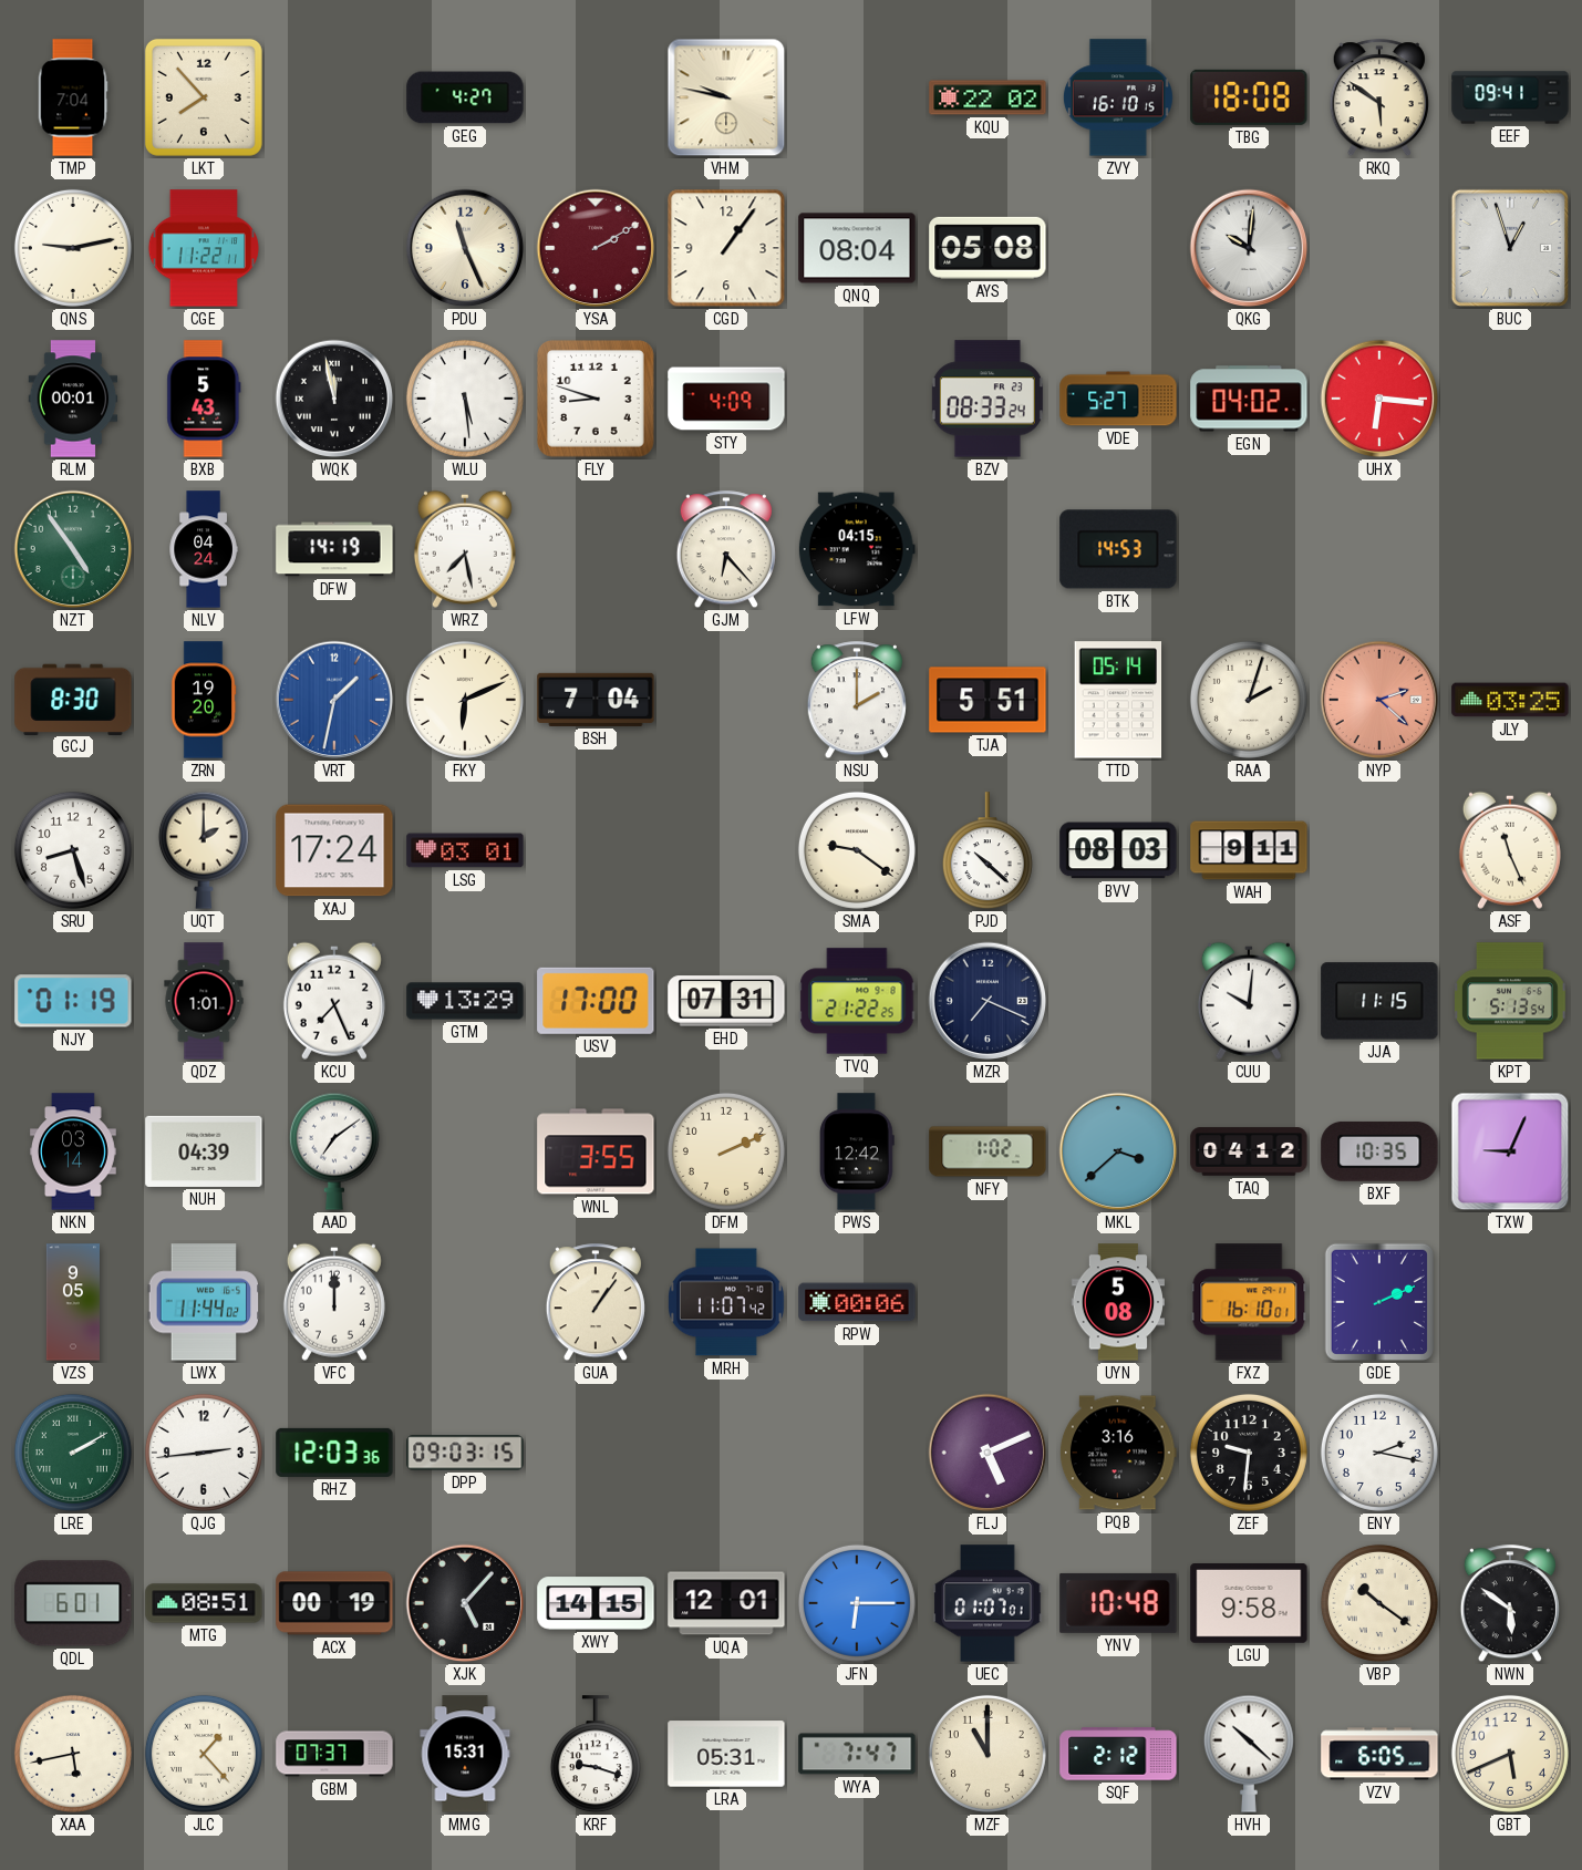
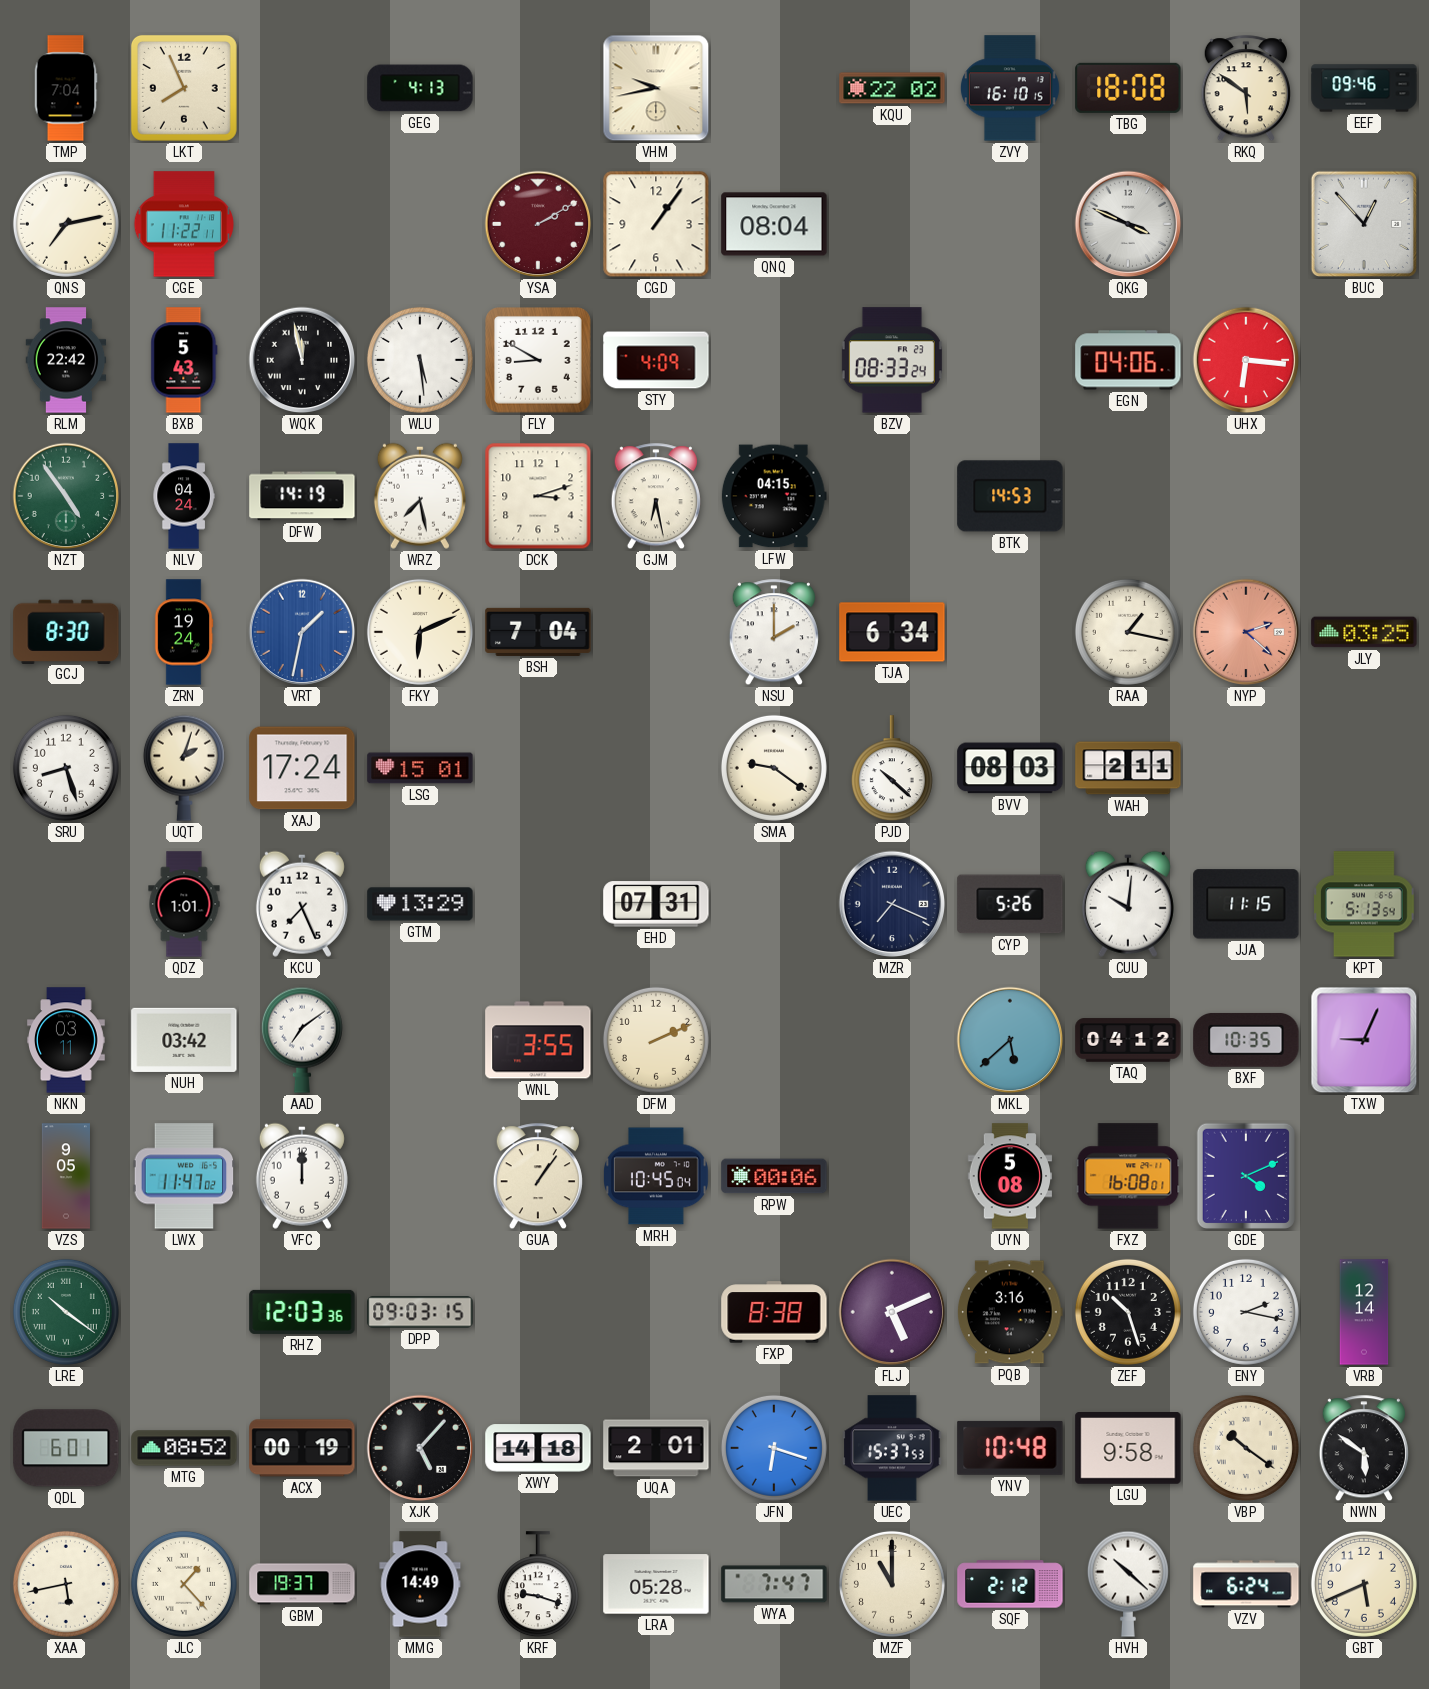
LKT: 7:53 -> 7:56 (184, 88)
GEG: 4:27 -> 4:13 (420, 88)
VHM: 9:47 -> 9:43 (656, 88)
EEF: 09:41 -> 09:46 (1364, 88)
QNS: 9:13 -> 7:13 (66, 224)
PDU: 11:26 -> none (465, 248)
AYS: 05:08 -> none (988, 248)
QKG: 10:01 -> 3:49 (1128, 224)
BUC: 12:57 -> 12:53 (1364, 224)
RLM: 00:01 -> 22:42 (66, 360)
FLY: 8:48 -> 8:50 (539, 361)
VDE: 5:27 -> none (1118, 399)
EGN: 04:02 -> 04:06 (1128, 360)
DCK: none -> 3:12 (538, 496)
GJM: 6:23 -> 6:28 (656, 497)
ZRN: 19:20 -> 19:24 (184, 632)
TJA: 5:51 -> 6:34 (892, 632)
TTD: 05:14 -> none (1118, 700)
RAA: 2:03 -> 1:17 (1128, 632)
UQT: 2:00 -> 2:03 (184, 768)
LSG: 03:01 -> 15:01 (420, 768)
WAH: 9:11 -> 2:11 (1128, 768)
ASF: 11:26 -> none (1510, 850)
NJY: 01:19 -> none (73, 1001)
USV: 17:00 -> none (596, 1001)
TVQ: 21:22 -> none (857, 1001)
CYP: none -> 5:26 (1010, 904)
NKN: 03:14 -> 03:11 (67, 1040)
NUH: 04:39 -> 03:42 (184, 1040)
PWS: 12:42 -> none (857, 1151)
NFY: 1:02 -> none (988, 1151)
MKL: 3:38 -> 5:38 (1010, 1040)
LWX: 11:44 -> 11:47 (184, 1176)
MRH: 11:07 -> 10:45 (657, 1176)
FXZ: 16:10 -> 16:08 (1128, 1176)
GDE: 2:11 -> 4:11 (1246, 1176)
LRE: 2:10 -> 10:21 (66, 1312)
QJG: 2:44 -> none (204, 1453)
FXP: none -> 8:38 (774, 1312)
ZEF: 9:31 -> 10:27 (1128, 1312)
VRB: none -> 12:14 (1364, 1312)
MTG: 08:51 -> 08:52 (184, 1448)
XWY: 14:15 -> 14:18 (538, 1448)
UQA: 12:01 -> 2:01 (656, 1448)
JFN: 6:15 -> 6:18 (774, 1448)
UEC: 01:07 -> 15:37 (892, 1448)
GBM: 07:37 -> 19:37 (302, 1584)
MMG: 15:31 -> 14:49 (420, 1584)
LRA: 05:31 -> 05:28 (656, 1584)
VZV: 6:05 -> 6:24 (1246, 1584)
